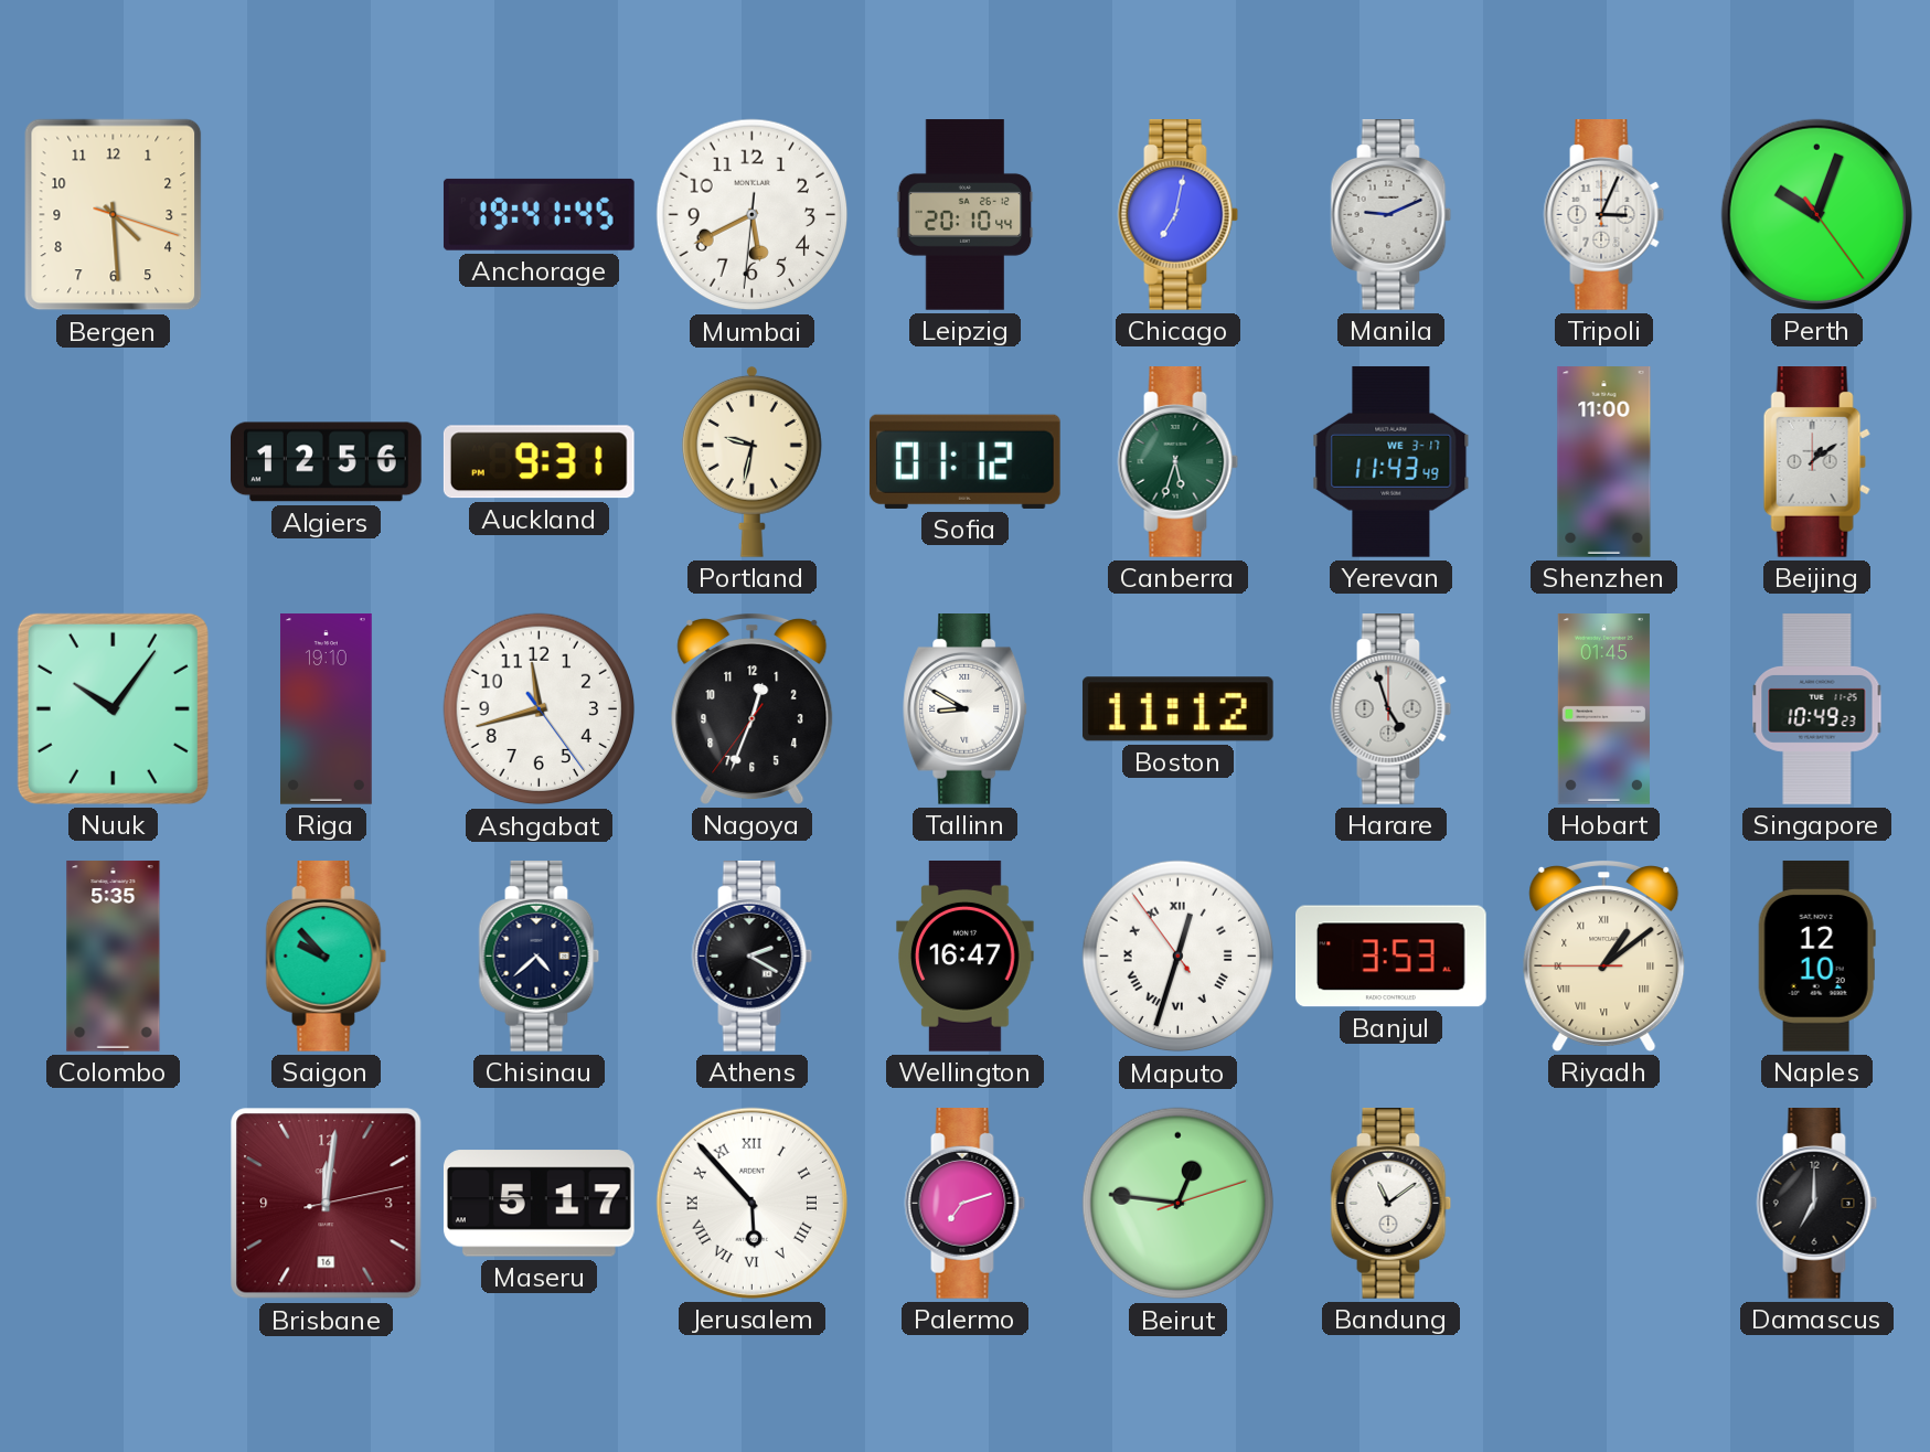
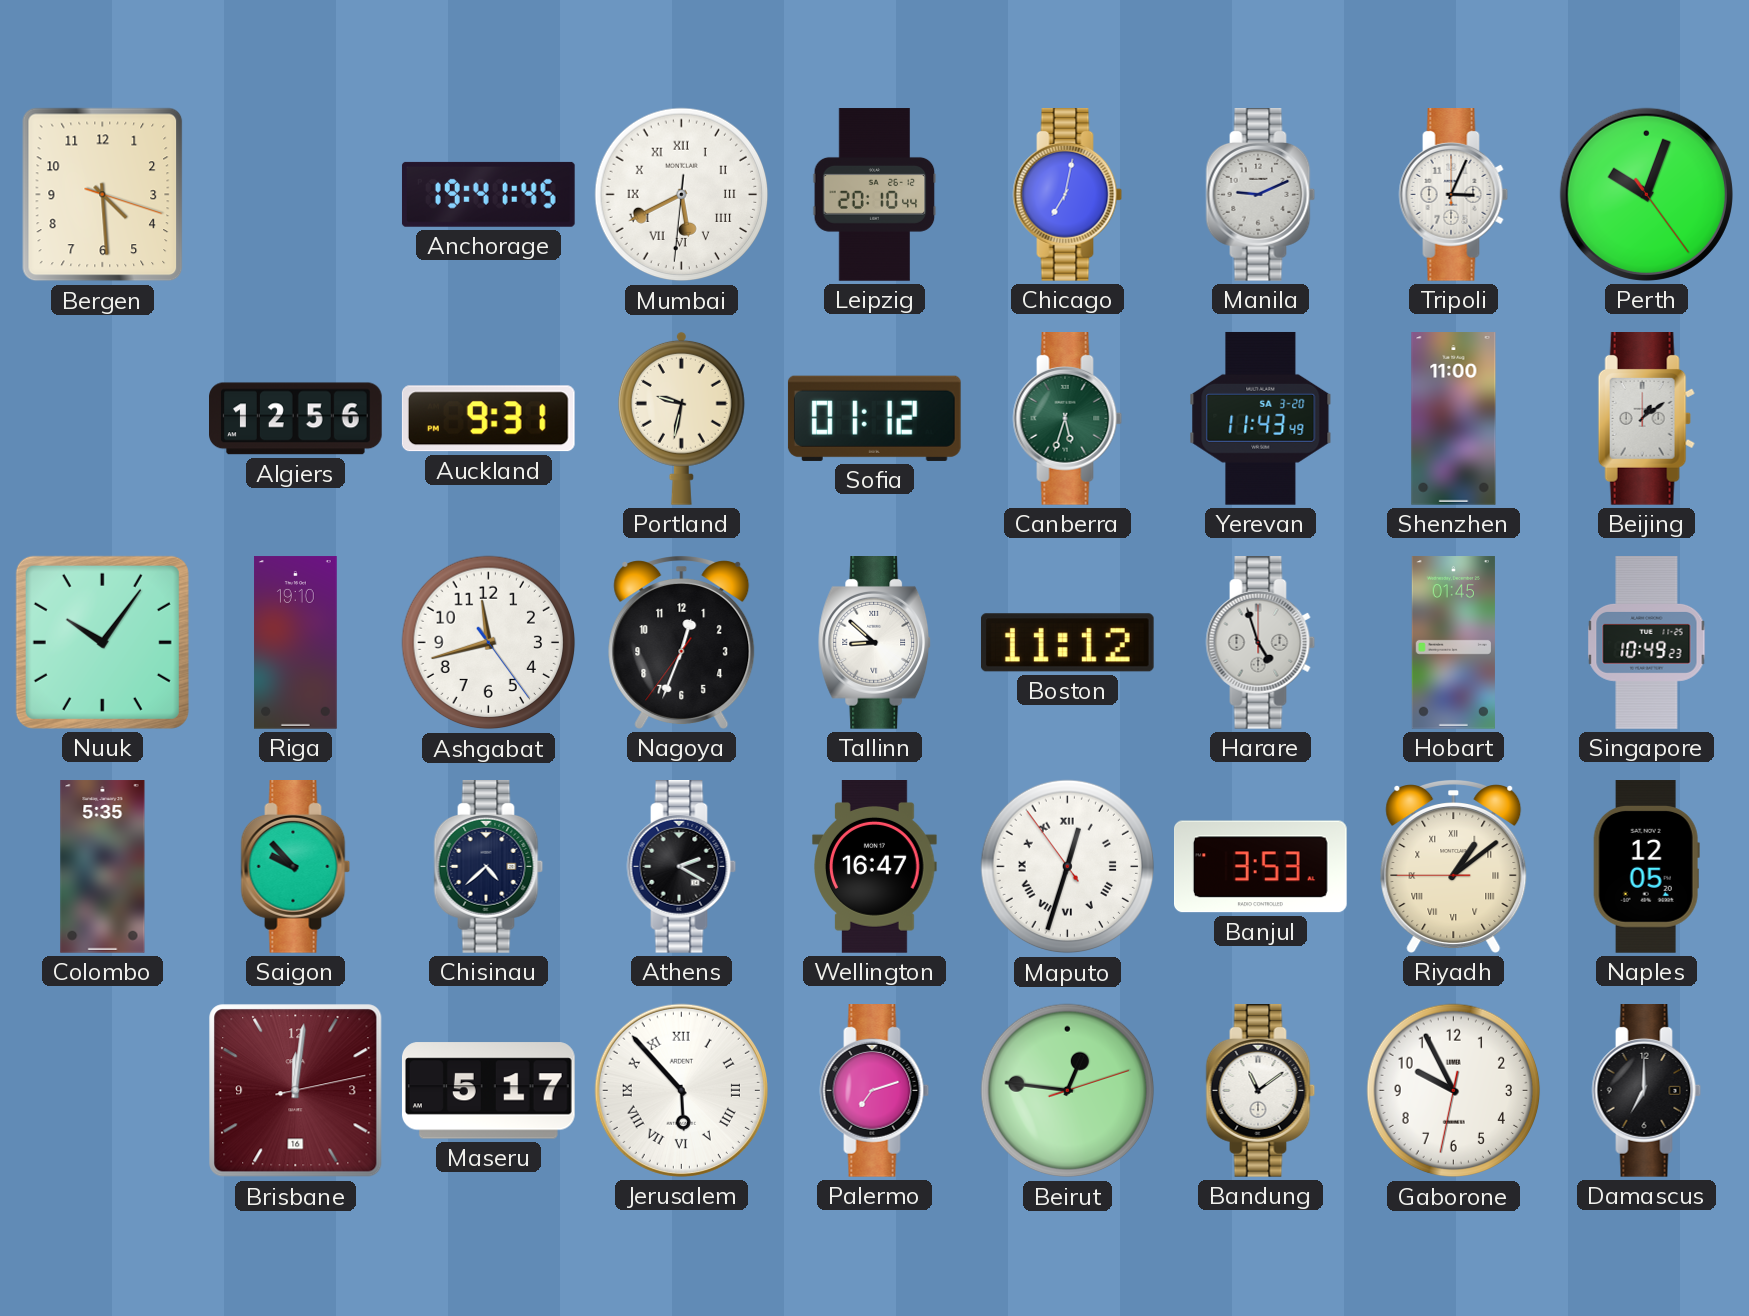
Mumbai numerals: Arabic -> Roman (682, 195)
Yerevan date: WE 3-17 -> SA 3-20 (1261, 418)
Tallinn: 8:50 -> 8:52 (875, 643)
Naples: 12:10 -> 12:05 (1646, 867)
Gaborone: none -> 9:55 (1454, 1091)
